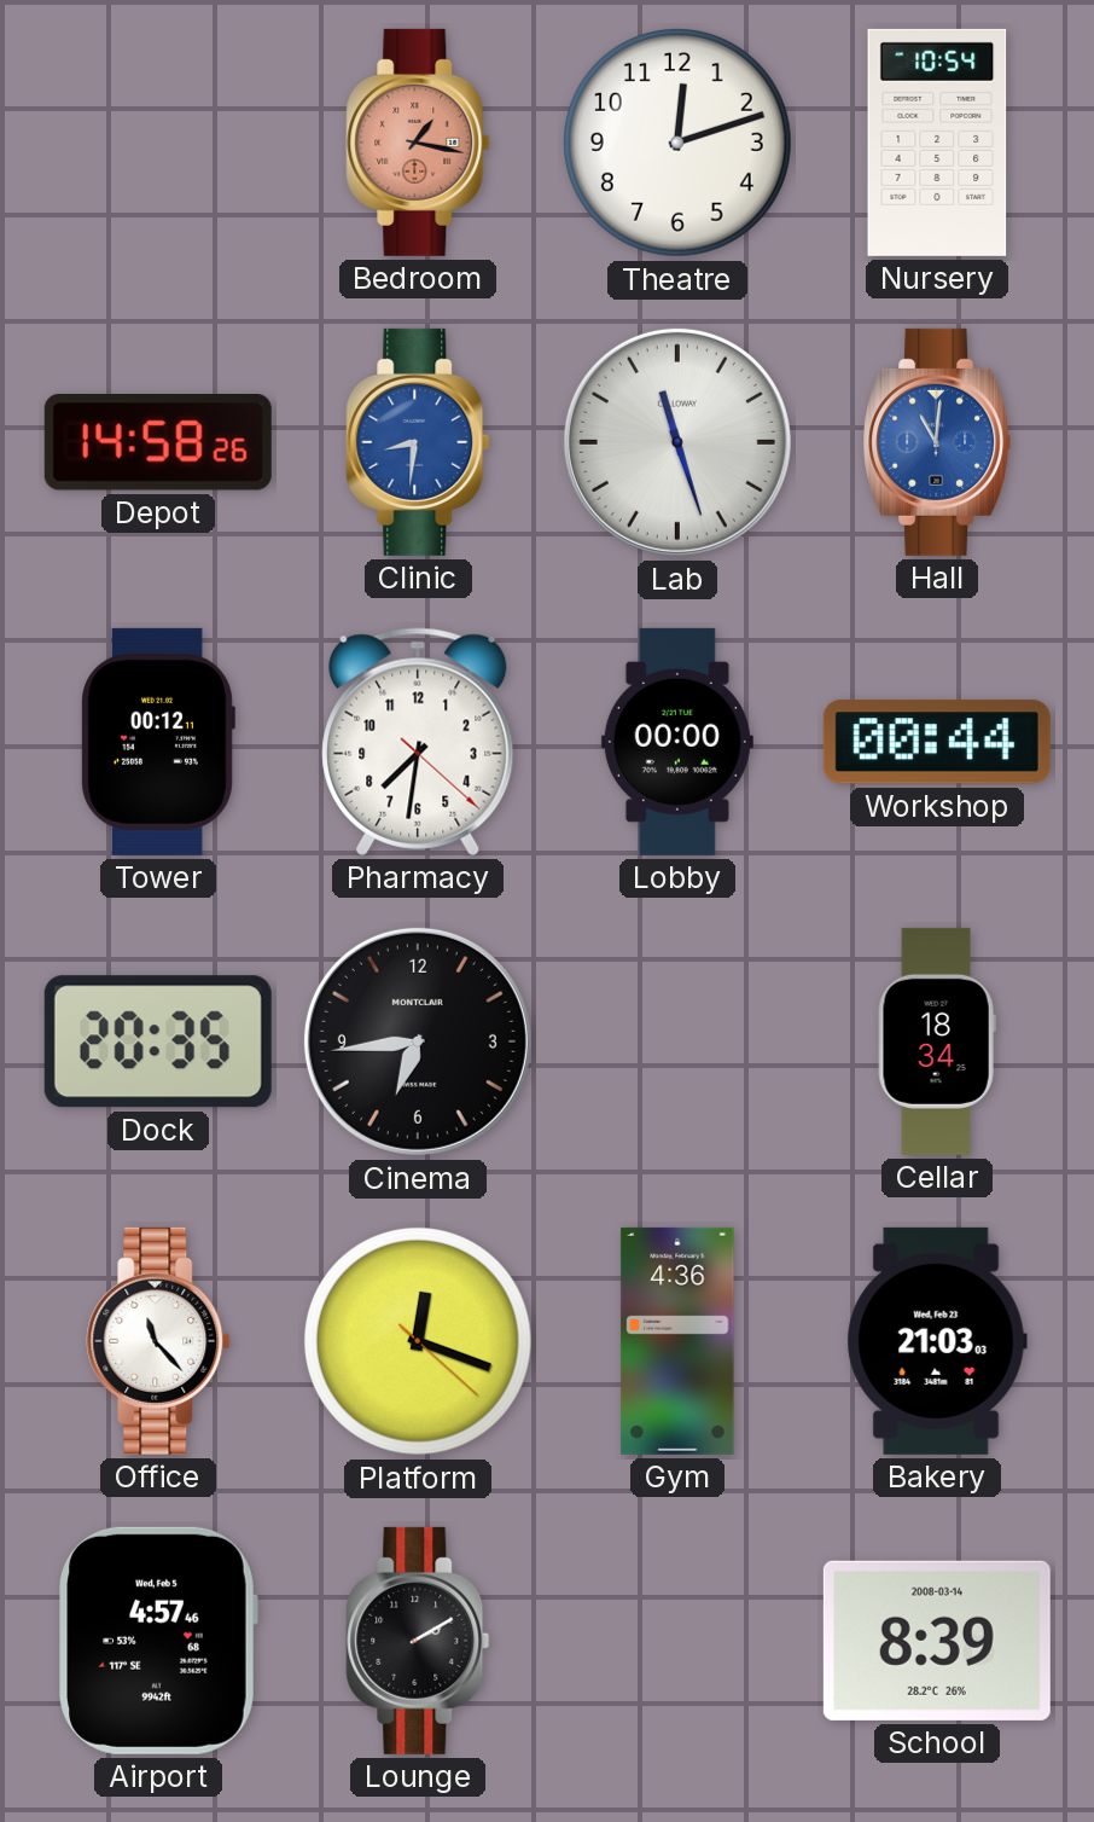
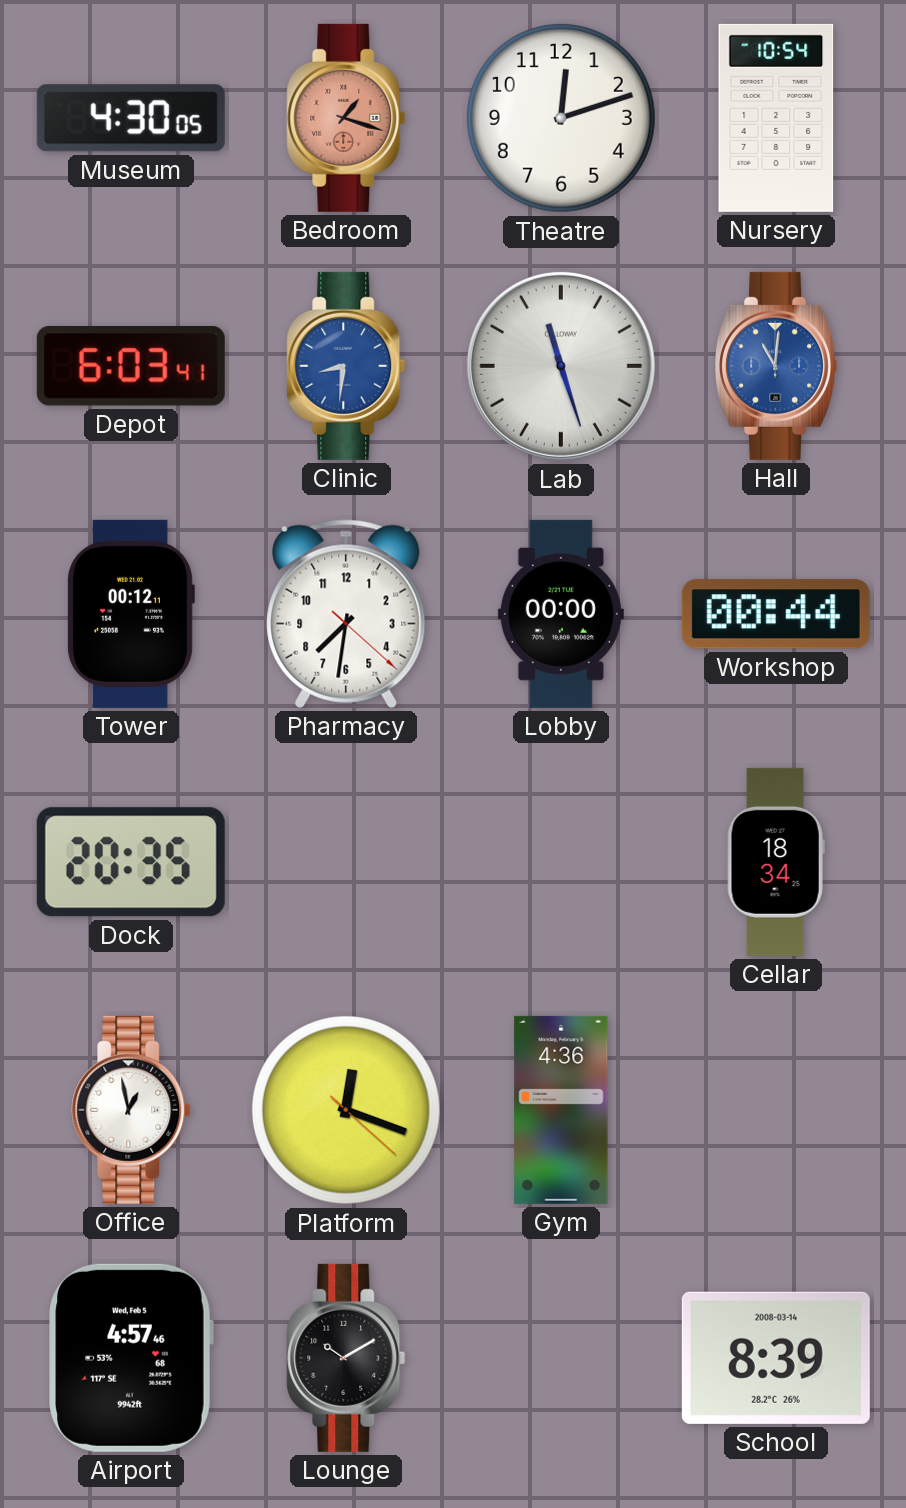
Museum: none -> 4:30 (131, 118)
Bedroom: 1:17 -> 1:18 (346, 118)
Depot: 14:58 -> 6:03 (131, 367)
Cinema: 6:44 -> none (418, 1041)
Office: 11:23 -> 12:58 (131, 1110)
Bakery: 21:03 -> none (937, 1341)
Lounge: 2:10 -> 10:10 (346, 1358)
